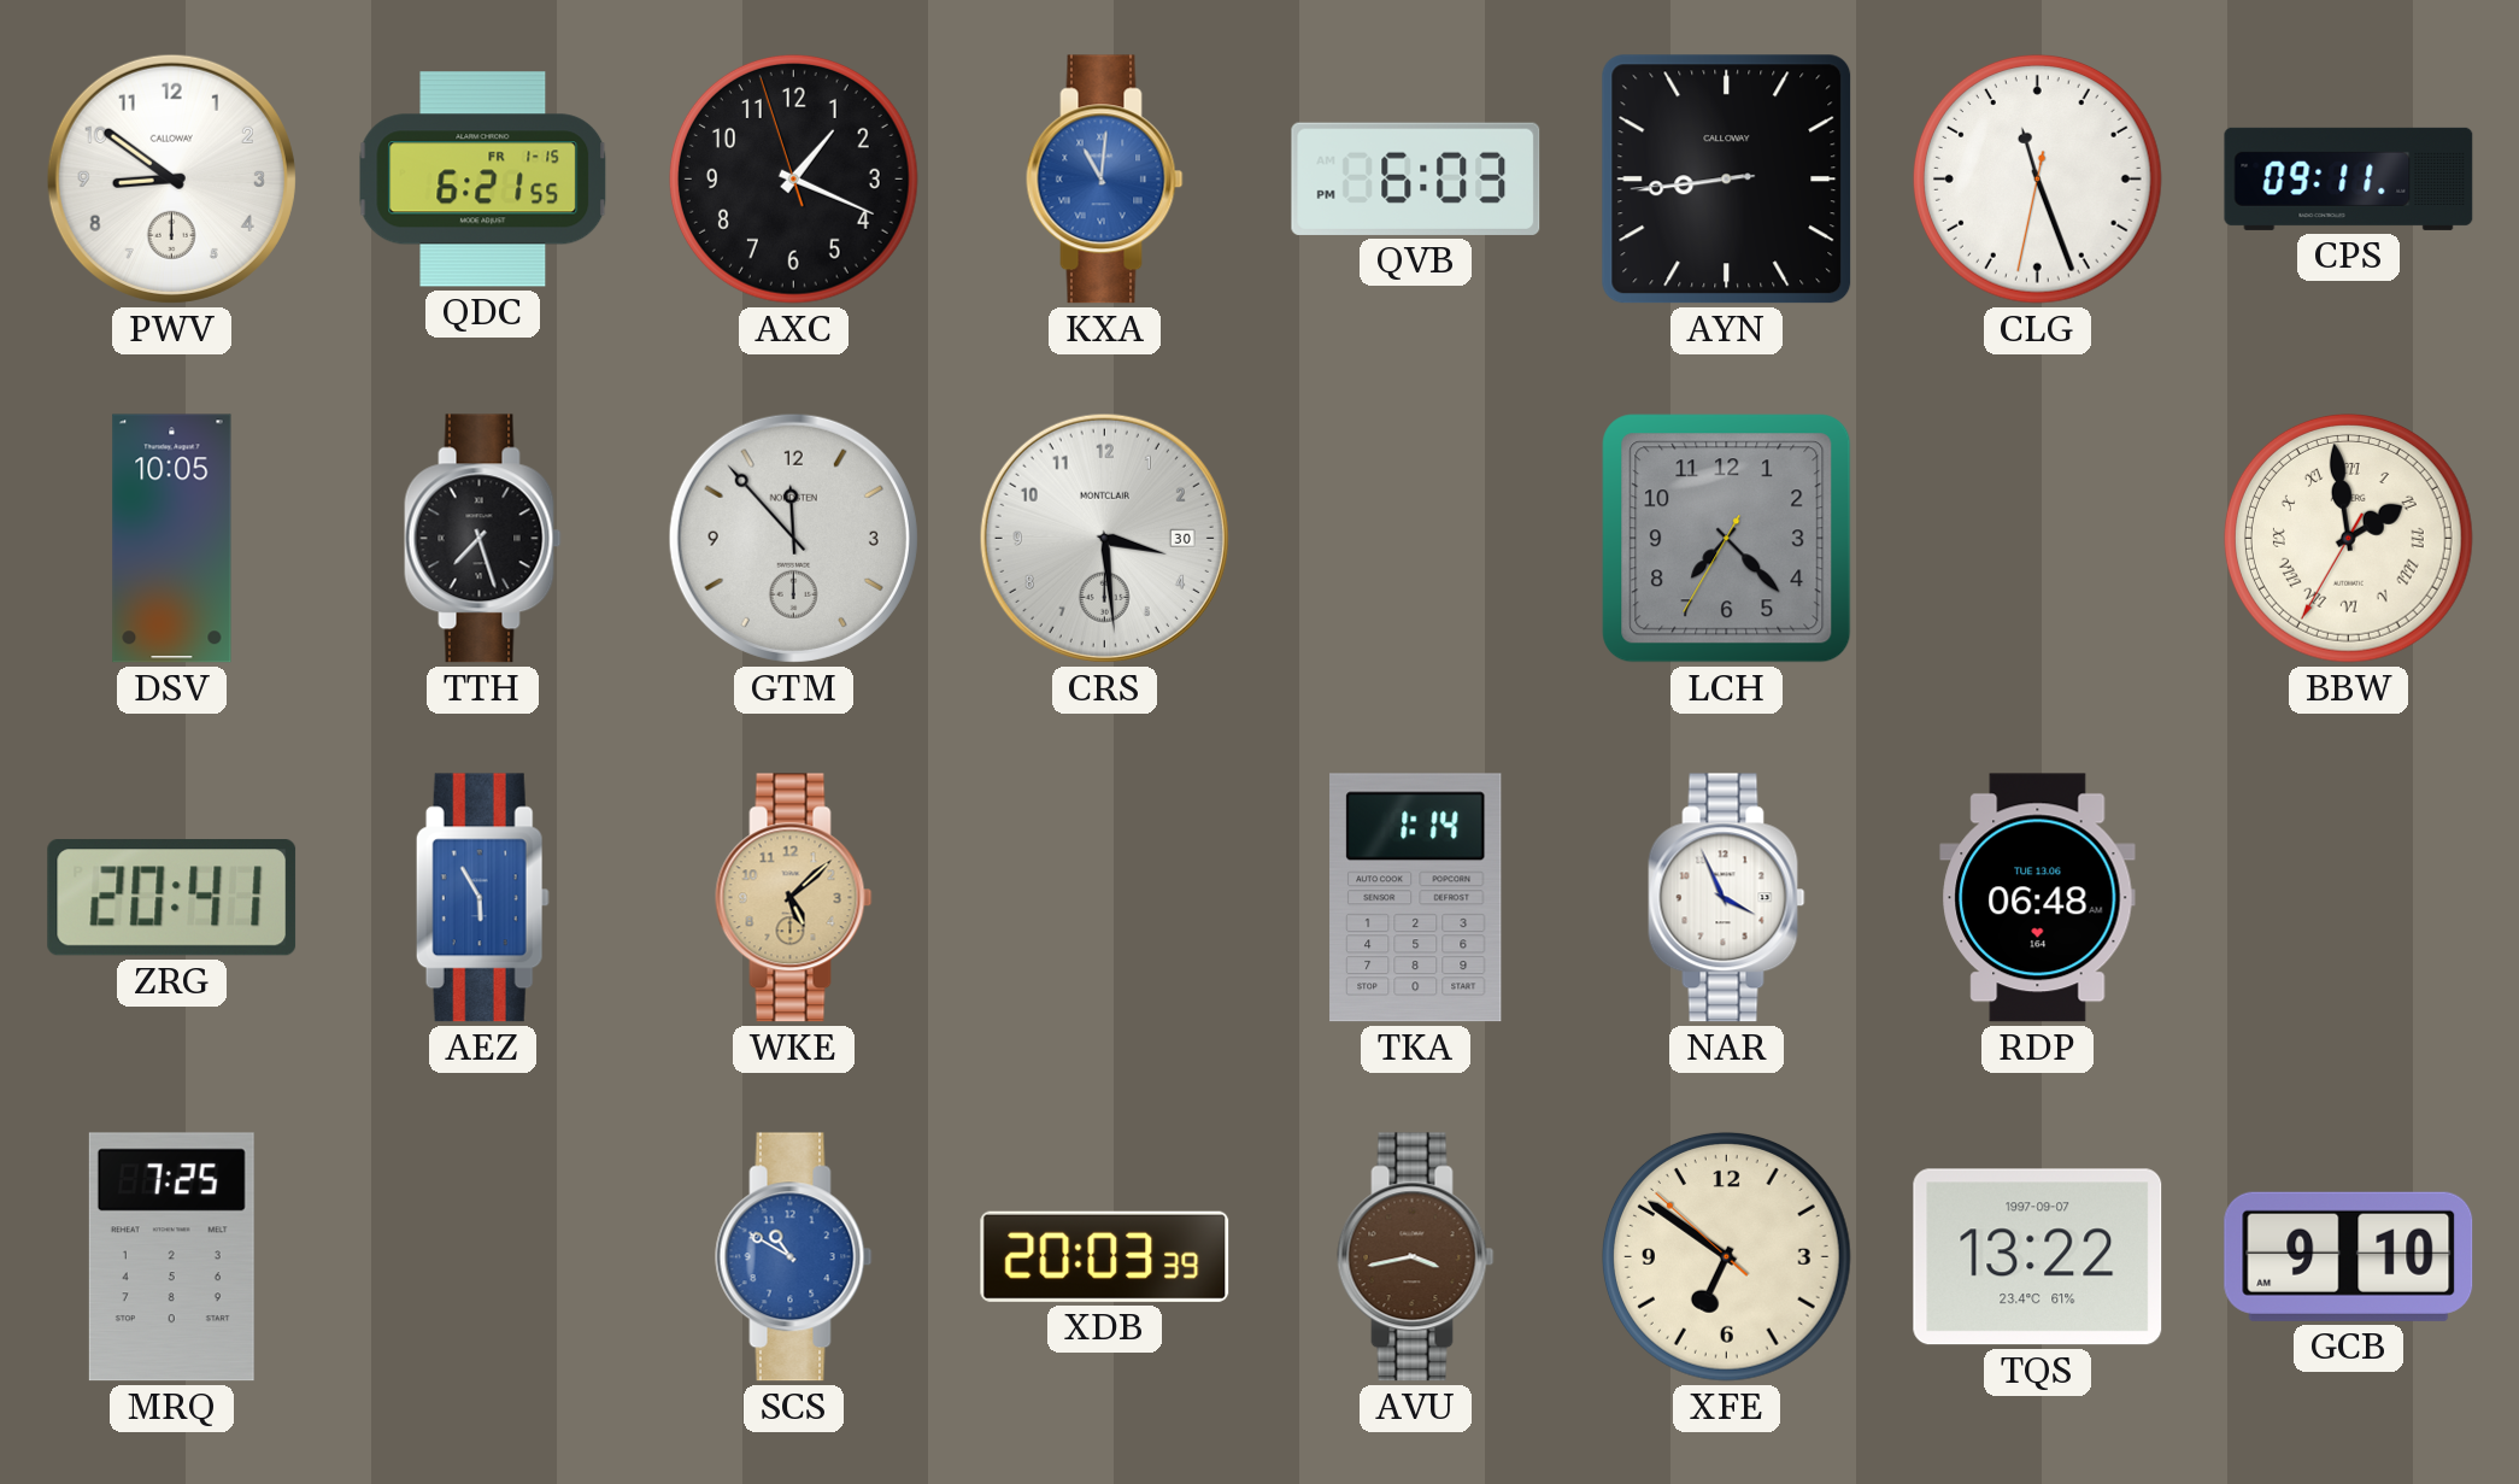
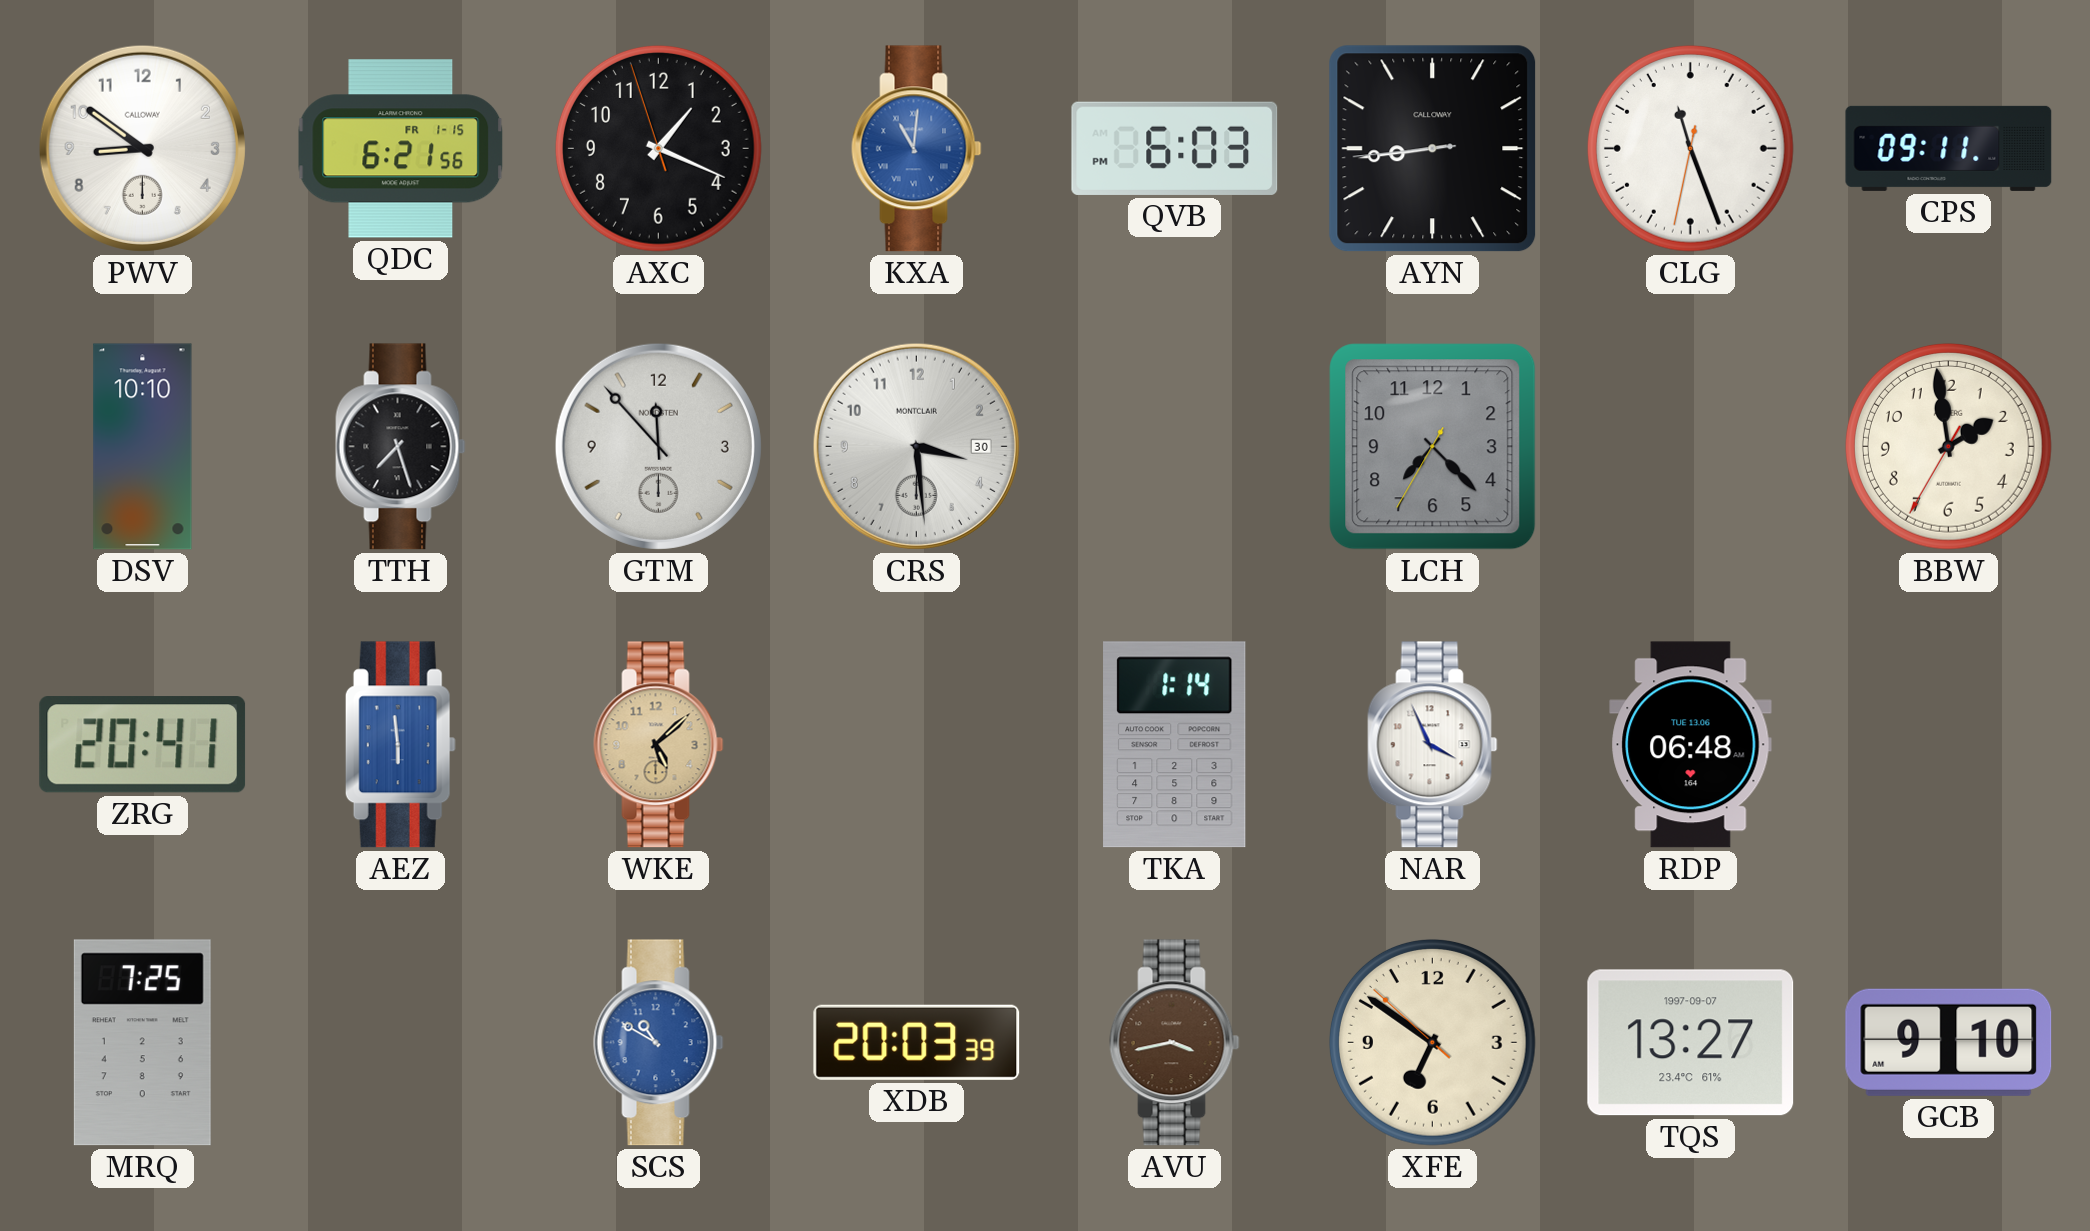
QDC: 6:21:55 -> 6:21:56 (401, 149)
DSV: 10:05 -> 10:10 (143, 447)
BBW numerals: Roman -> Arabic (1948, 446)
AEZ: 5:55 -> 5:59 (400, 745)
TQS: 13:22 -> 13:27 (1691, 1043)
